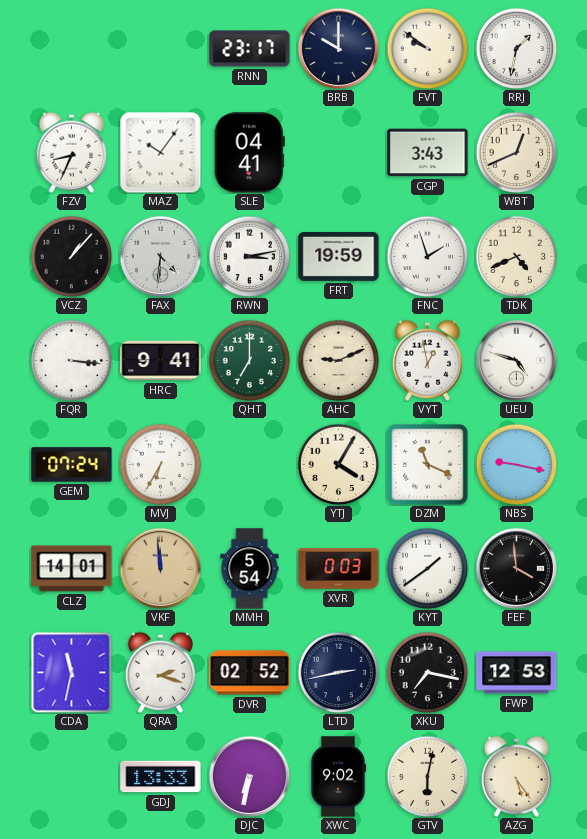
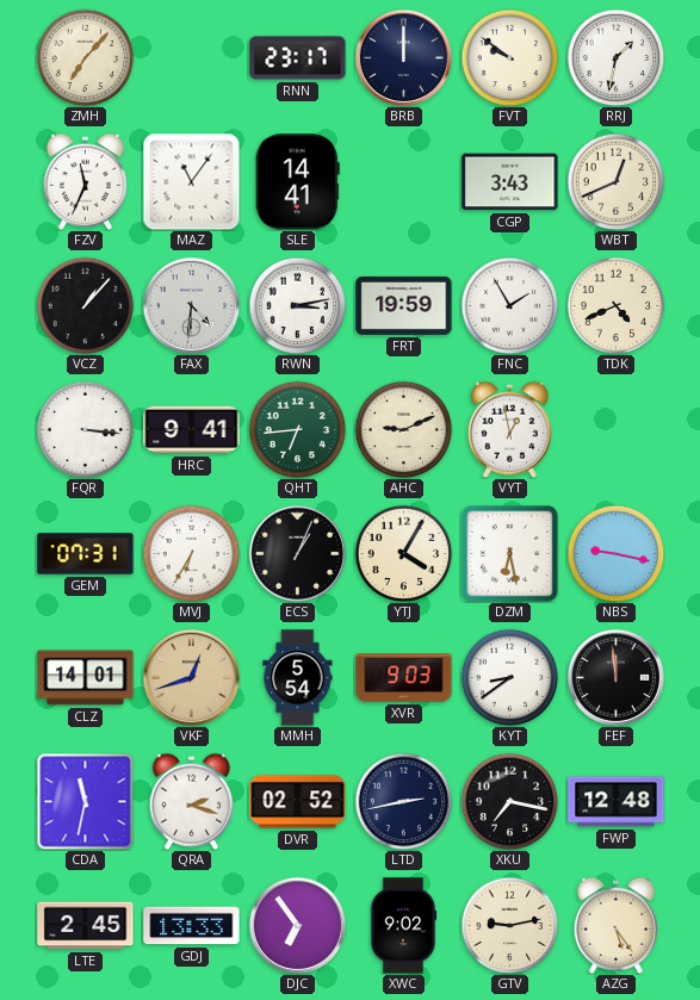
ZMH: none -> 7:07 (85, 57)
BRB: 10:00 -> 12:00 (403, 57)
FZV: 8:34 -> 11:34 (85, 181)
MAZ: 10:06 -> 11:06 (191, 181)
SLE: 04:41 -> 14:41 (297, 182)
FNC: 1:57 -> 1:55 (509, 305)
QHT: 7:00 -> 6:44 (297, 429)
UEU: 4:48 -> none (516, 360)
GEM: 07:24 -> 07:31 (86, 554)
ECS: none -> 1:04 (297, 553)
DZM: 11:19 -> 6:28 (510, 554)
VKF: 11:59 -> 12:42 (191, 677)
XVR: 0:03 -> 9:03 (404, 678)
KYT: 1:39 -> 8:39 (509, 677)
FEF: 3:59 -> 11:59 (615, 677)
FWP: 12:53 -> 12:48 (617, 802)
LTE: none -> 2:45 (86, 926)
DJC: 6:32 -> 6:54 (297, 925)
GTV: 6:02 -> 9:13 (509, 925)
